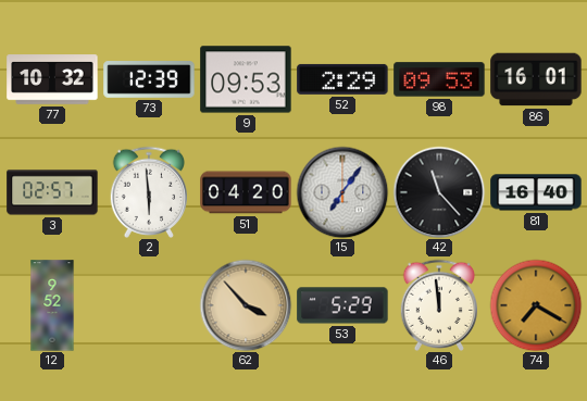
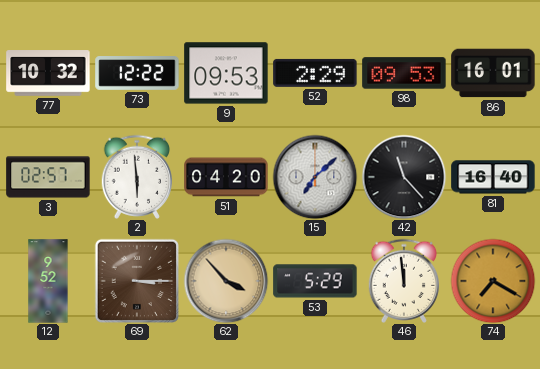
73: 12:39 -> 12:22 (137, 73)
15: 7:06 -> 7:08 (315, 177)
69: none -> 3:15 (136, 280)
